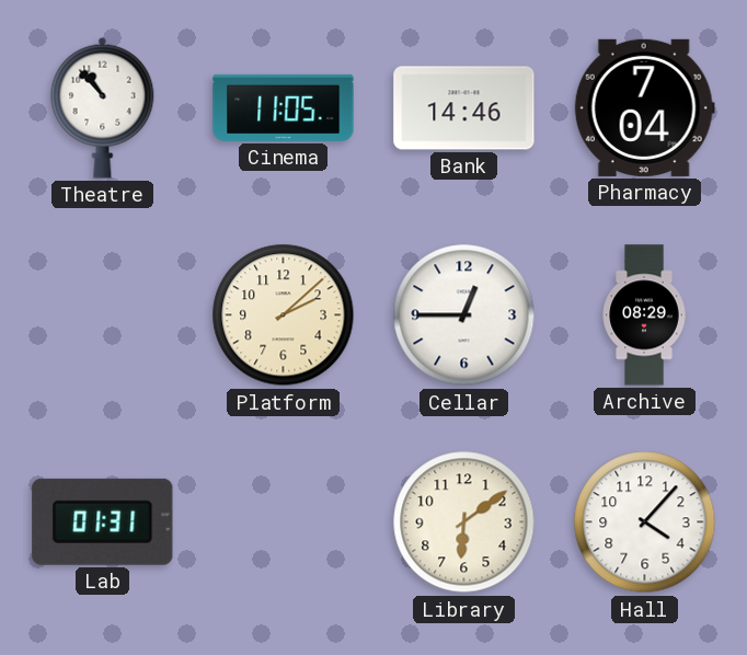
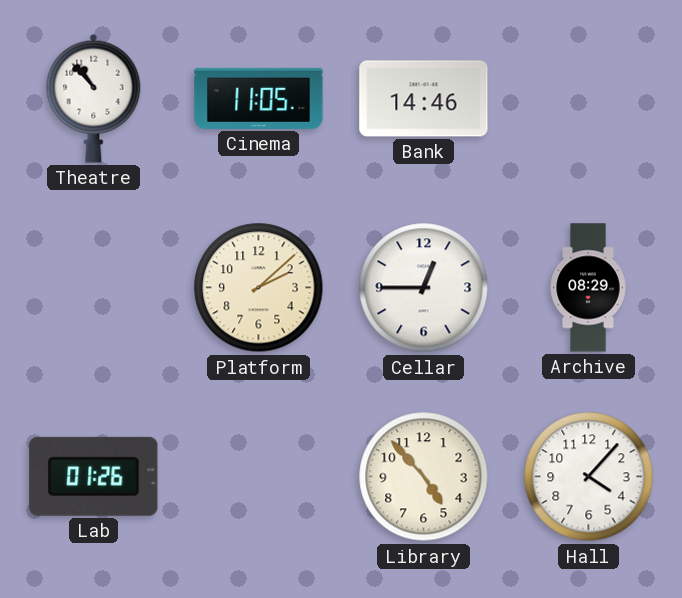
Pharmacy: 7:04 -> none (644, 107)
Lab: 01:31 -> 01:26 (94, 476)
Library: 6:09 -> 4:53 (424, 477)
